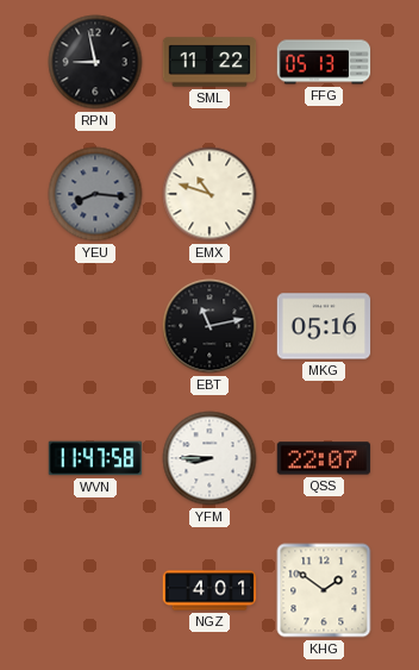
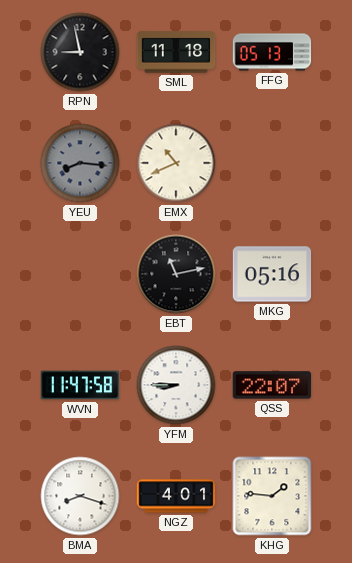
SML: 11:22 -> 11:18 (176, 52)
EMX: 10:48 -> 10:41 (176, 163)
BMA: none -> 8:18 (80, 496)
KHG: 1:51 -> 1:46 (272, 496)
